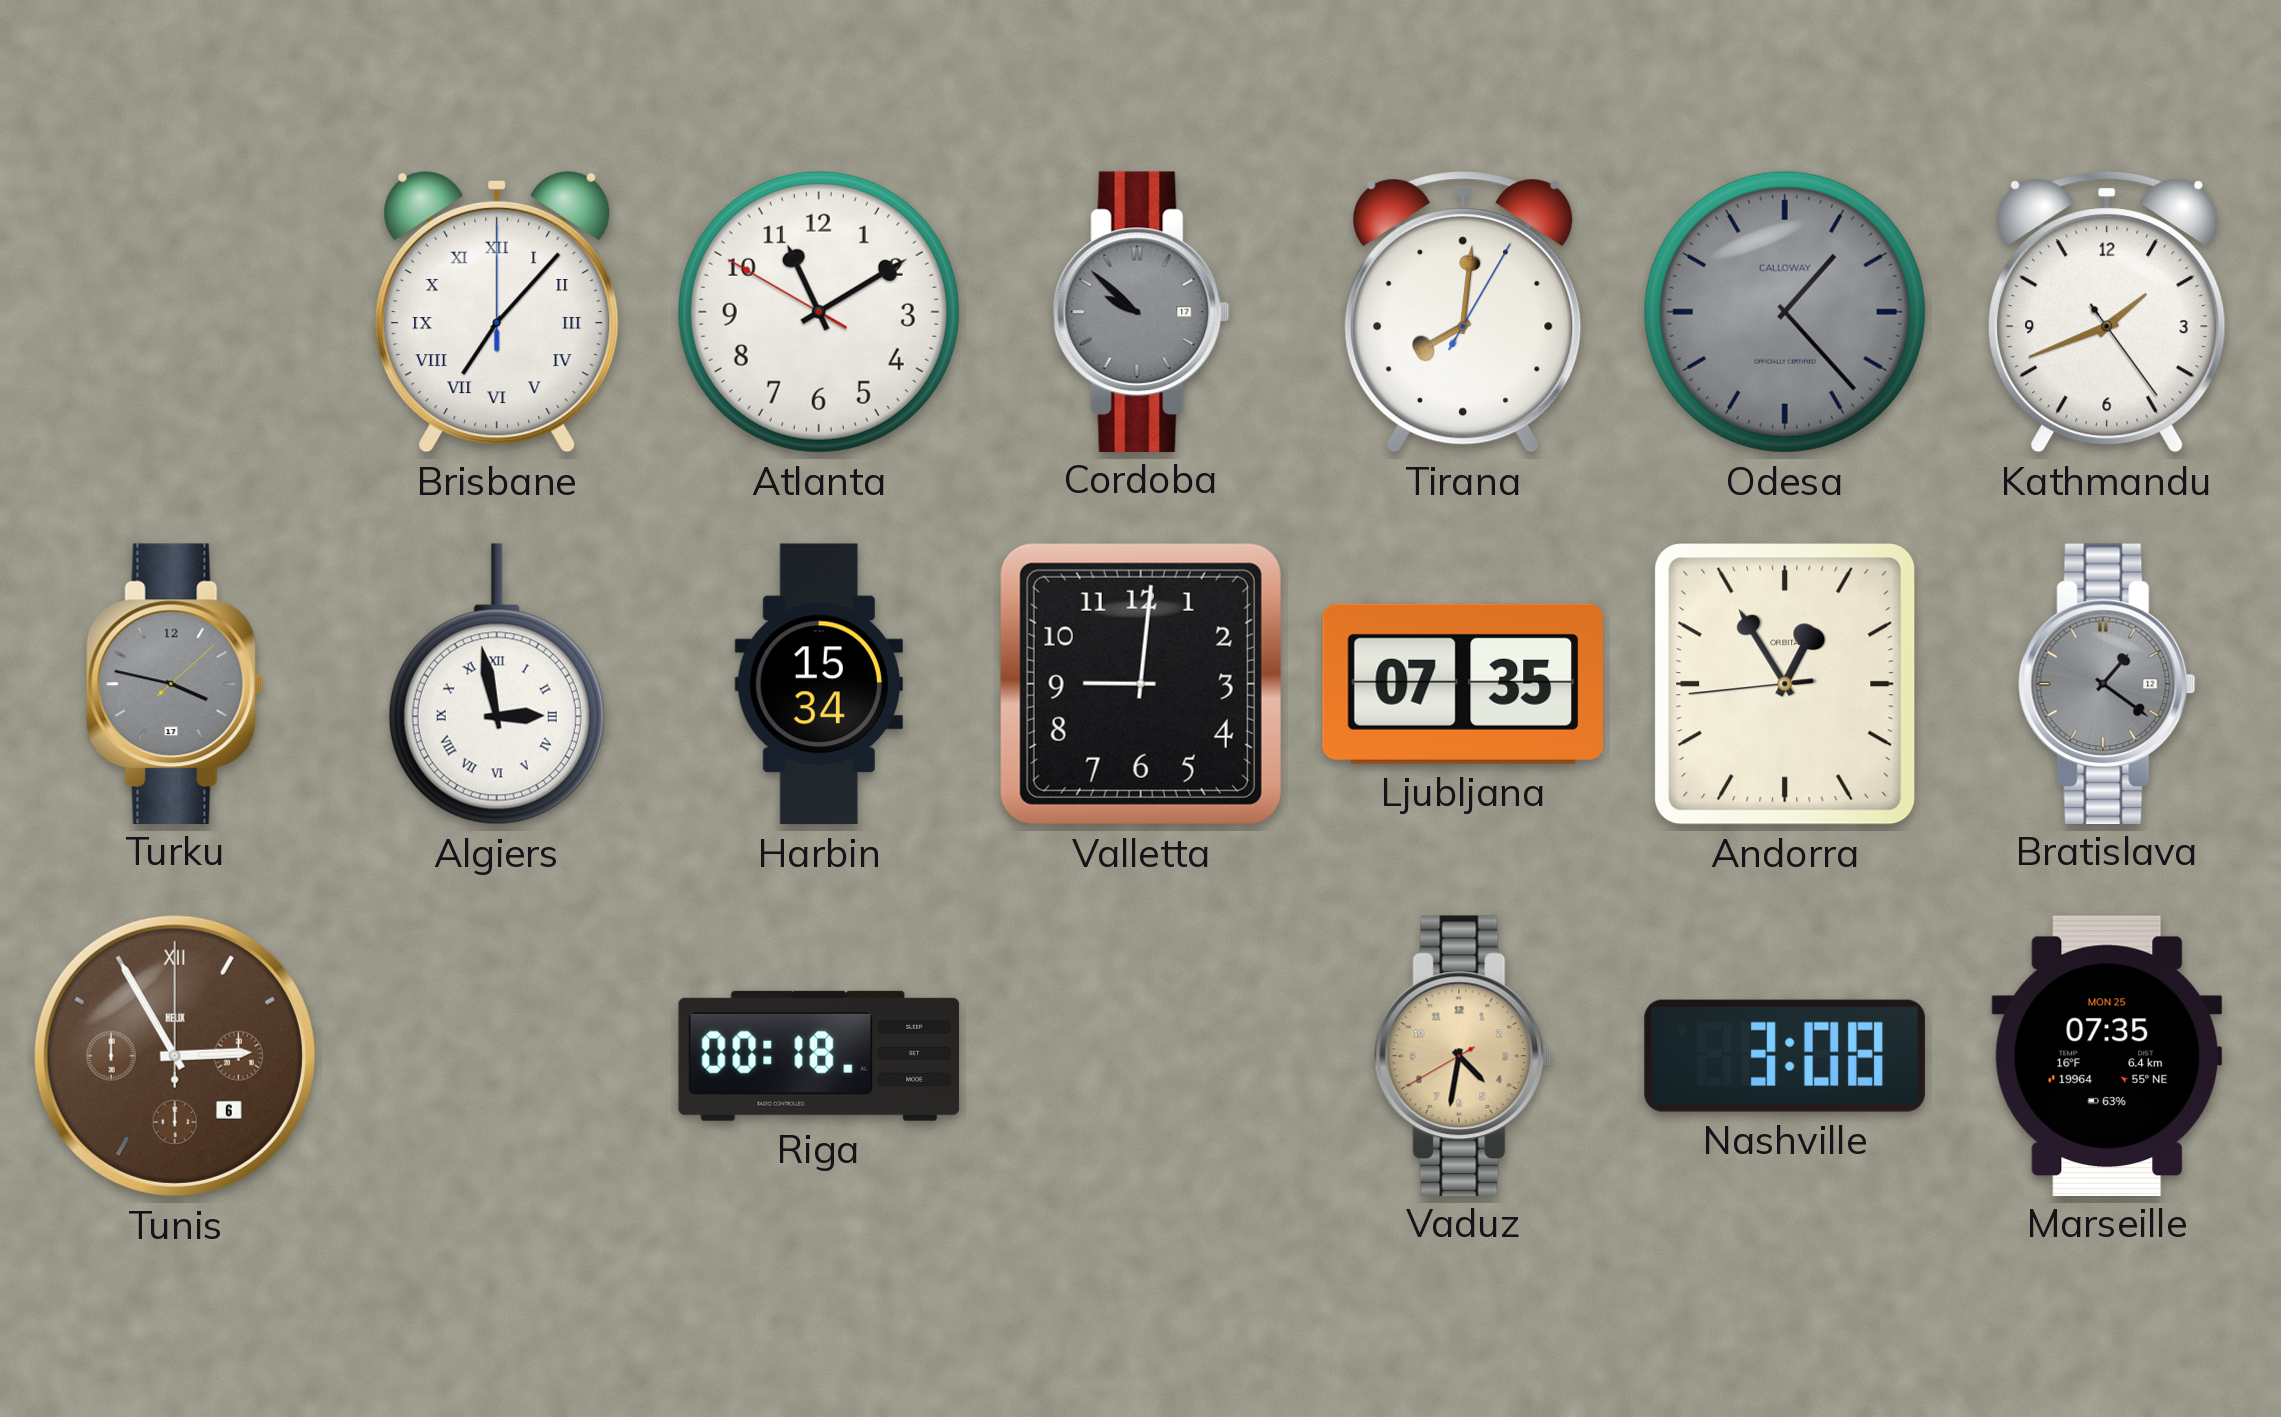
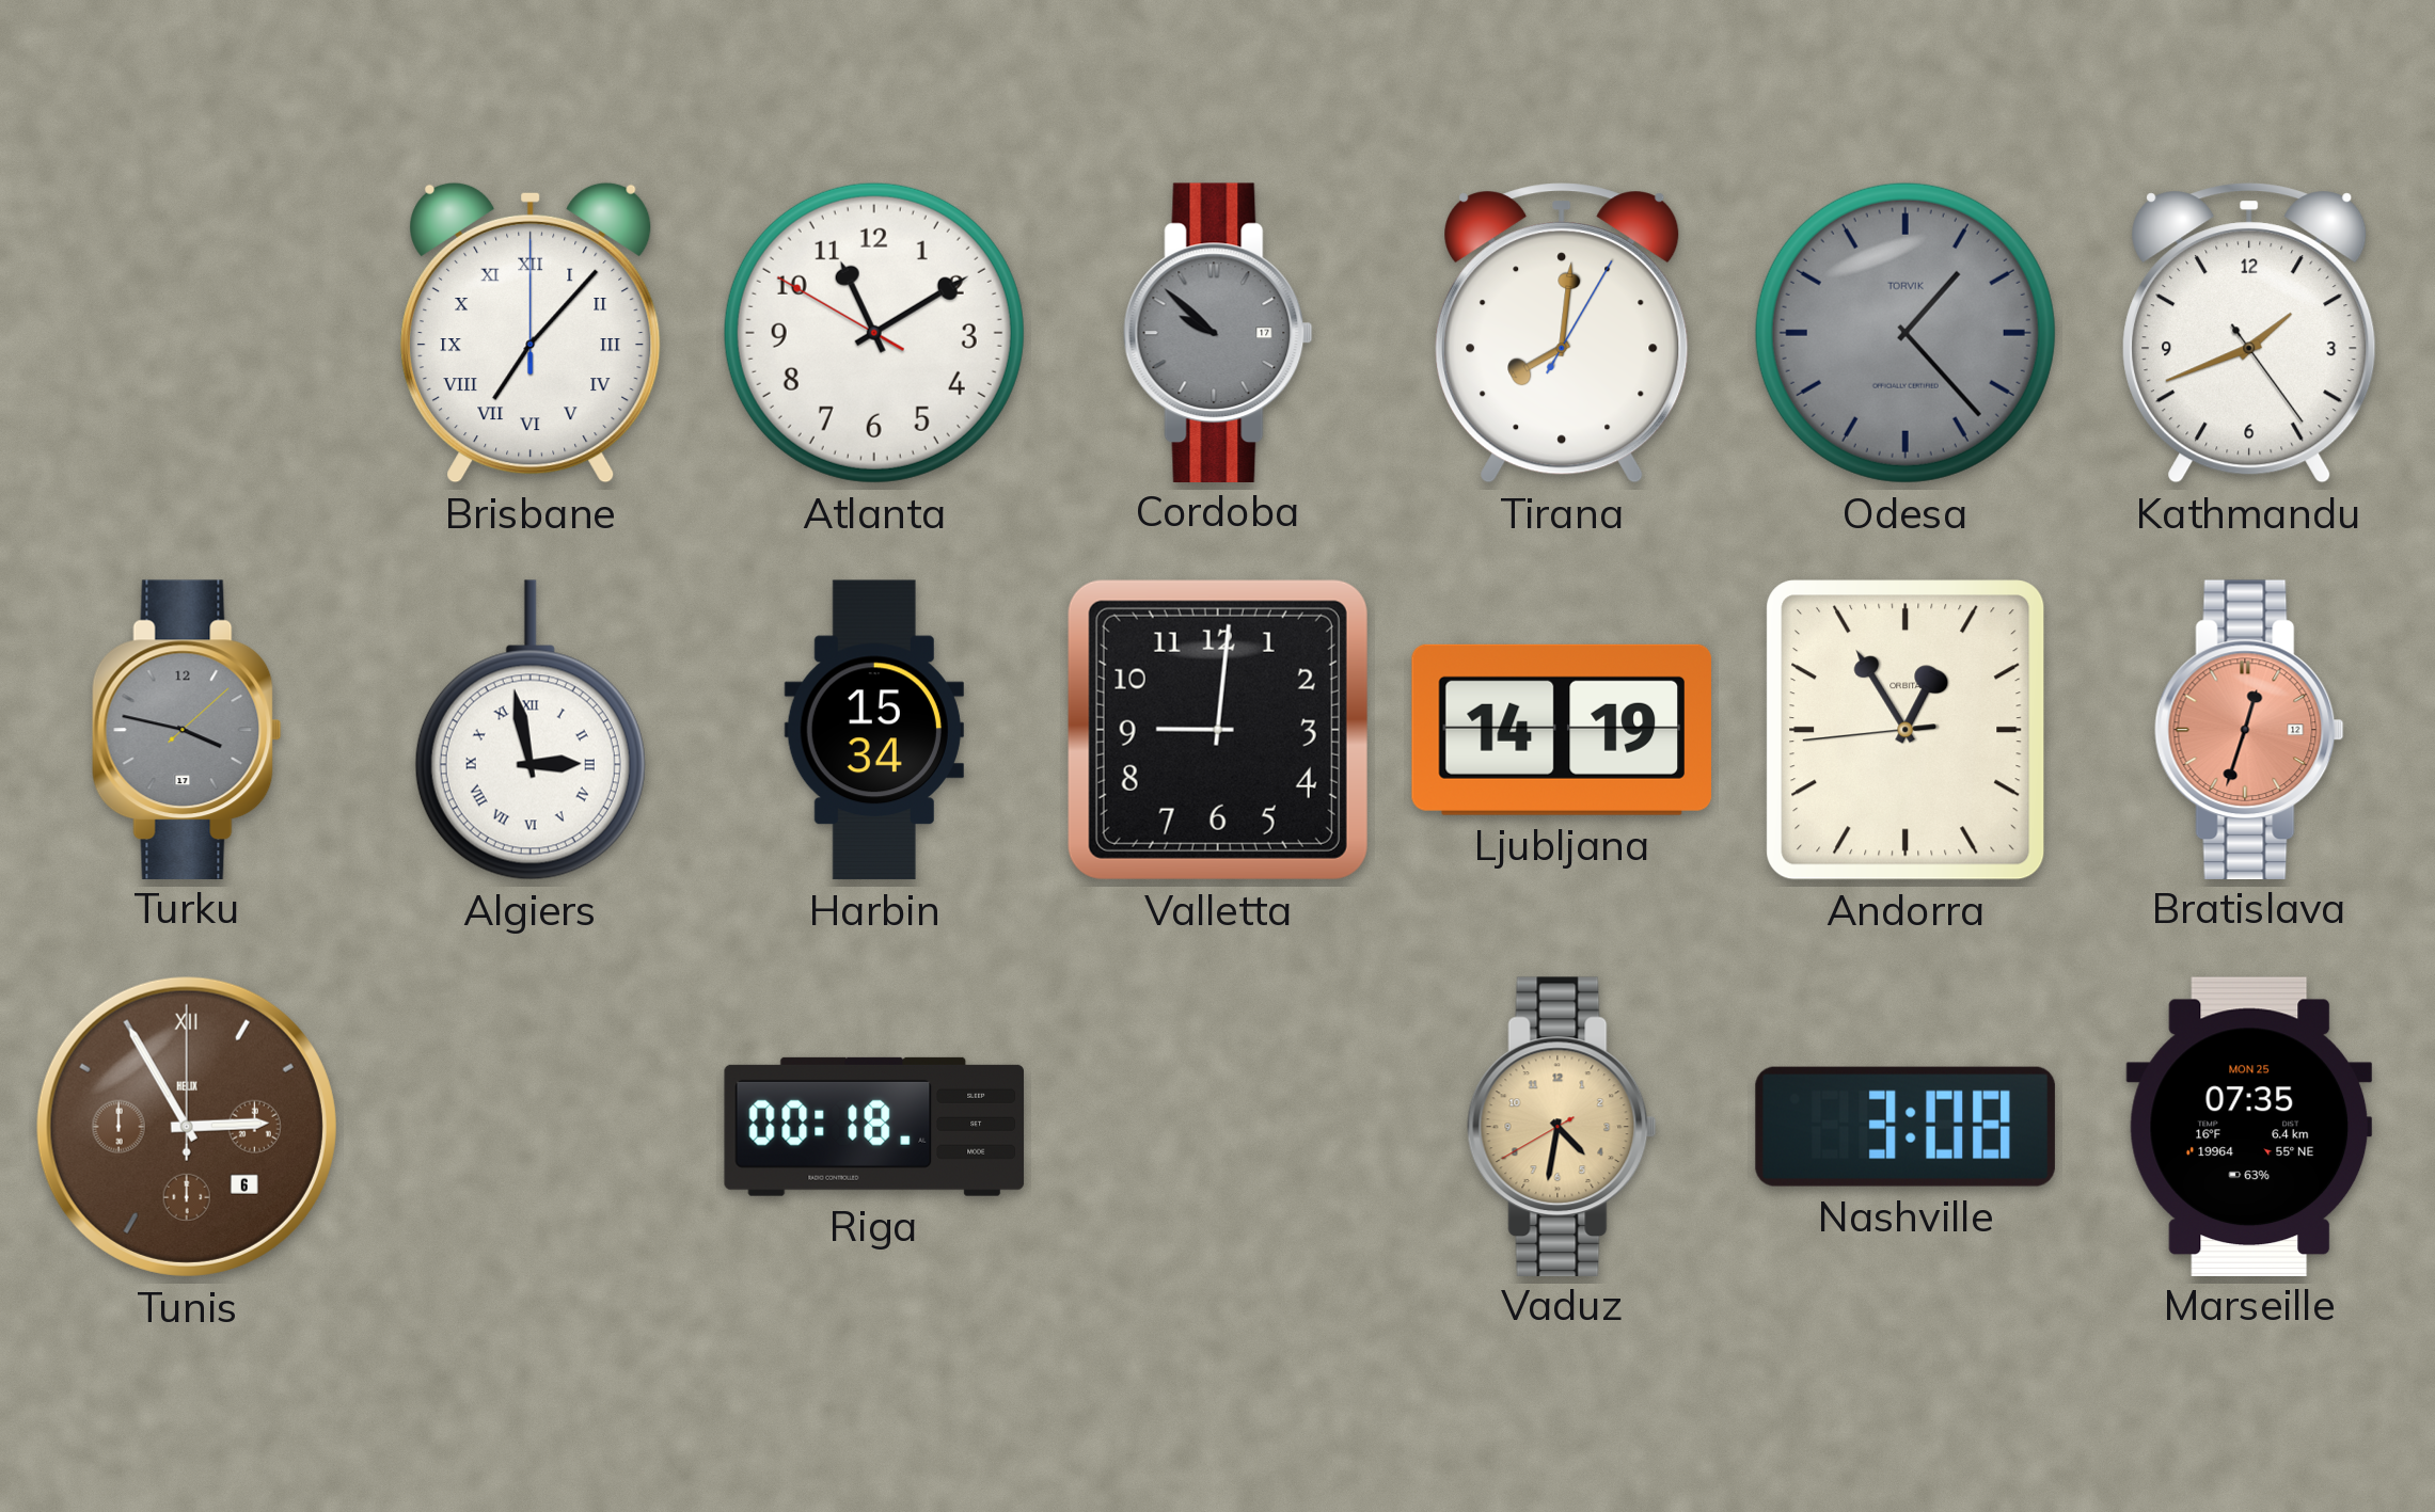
Odesa brand: CALLOWAY -> TORVIK (1906, 333)
Ljubljana: 07:35 -> 14:19 (1561, 730)
Bratislava: 1:21 -> 12:33 (2249, 729)
Bratislava dial: grey -> salmon (2249, 729)
